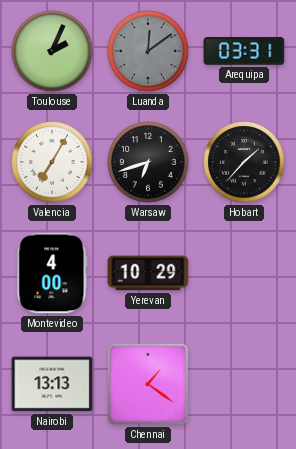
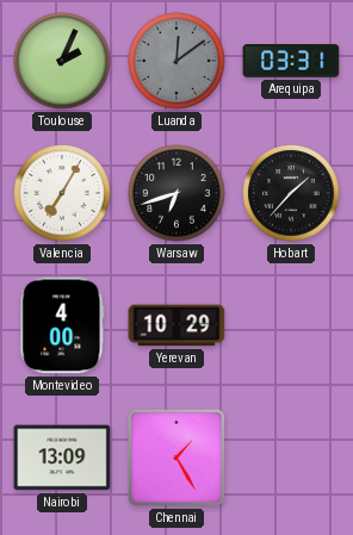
Nairobi: 13:13 -> 13:09 (62, 458)
Chennai: 1:21 -> 1:25 (176, 458)
